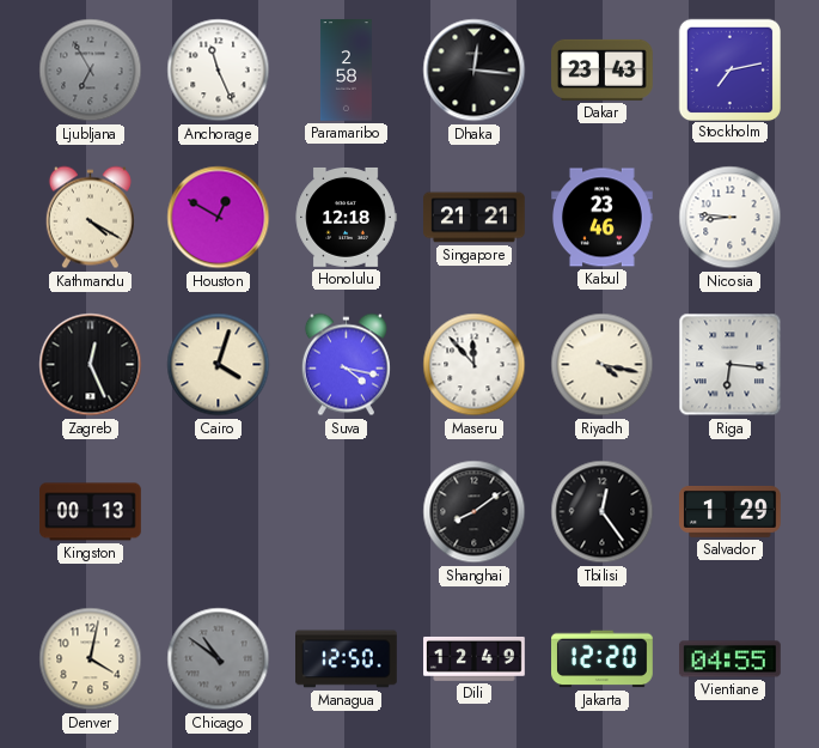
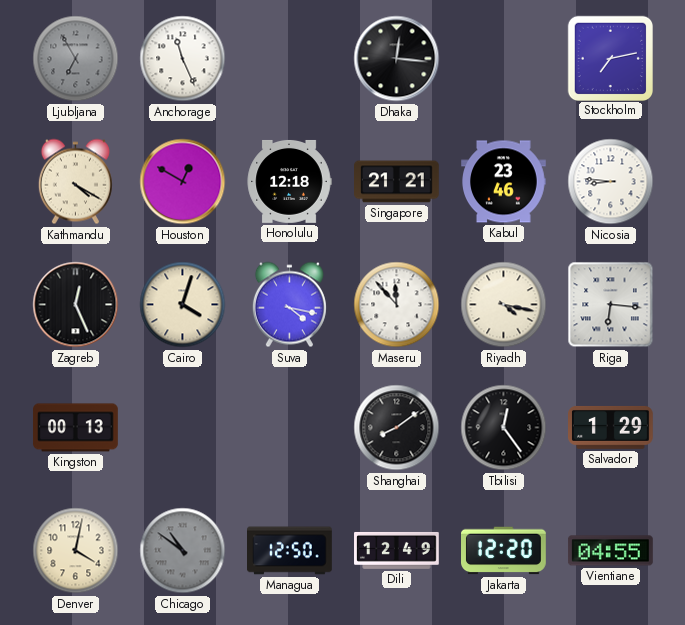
Paramaribo: 2:58 -> none (347, 71)
Dakar: 23:43 -> none (603, 69)
